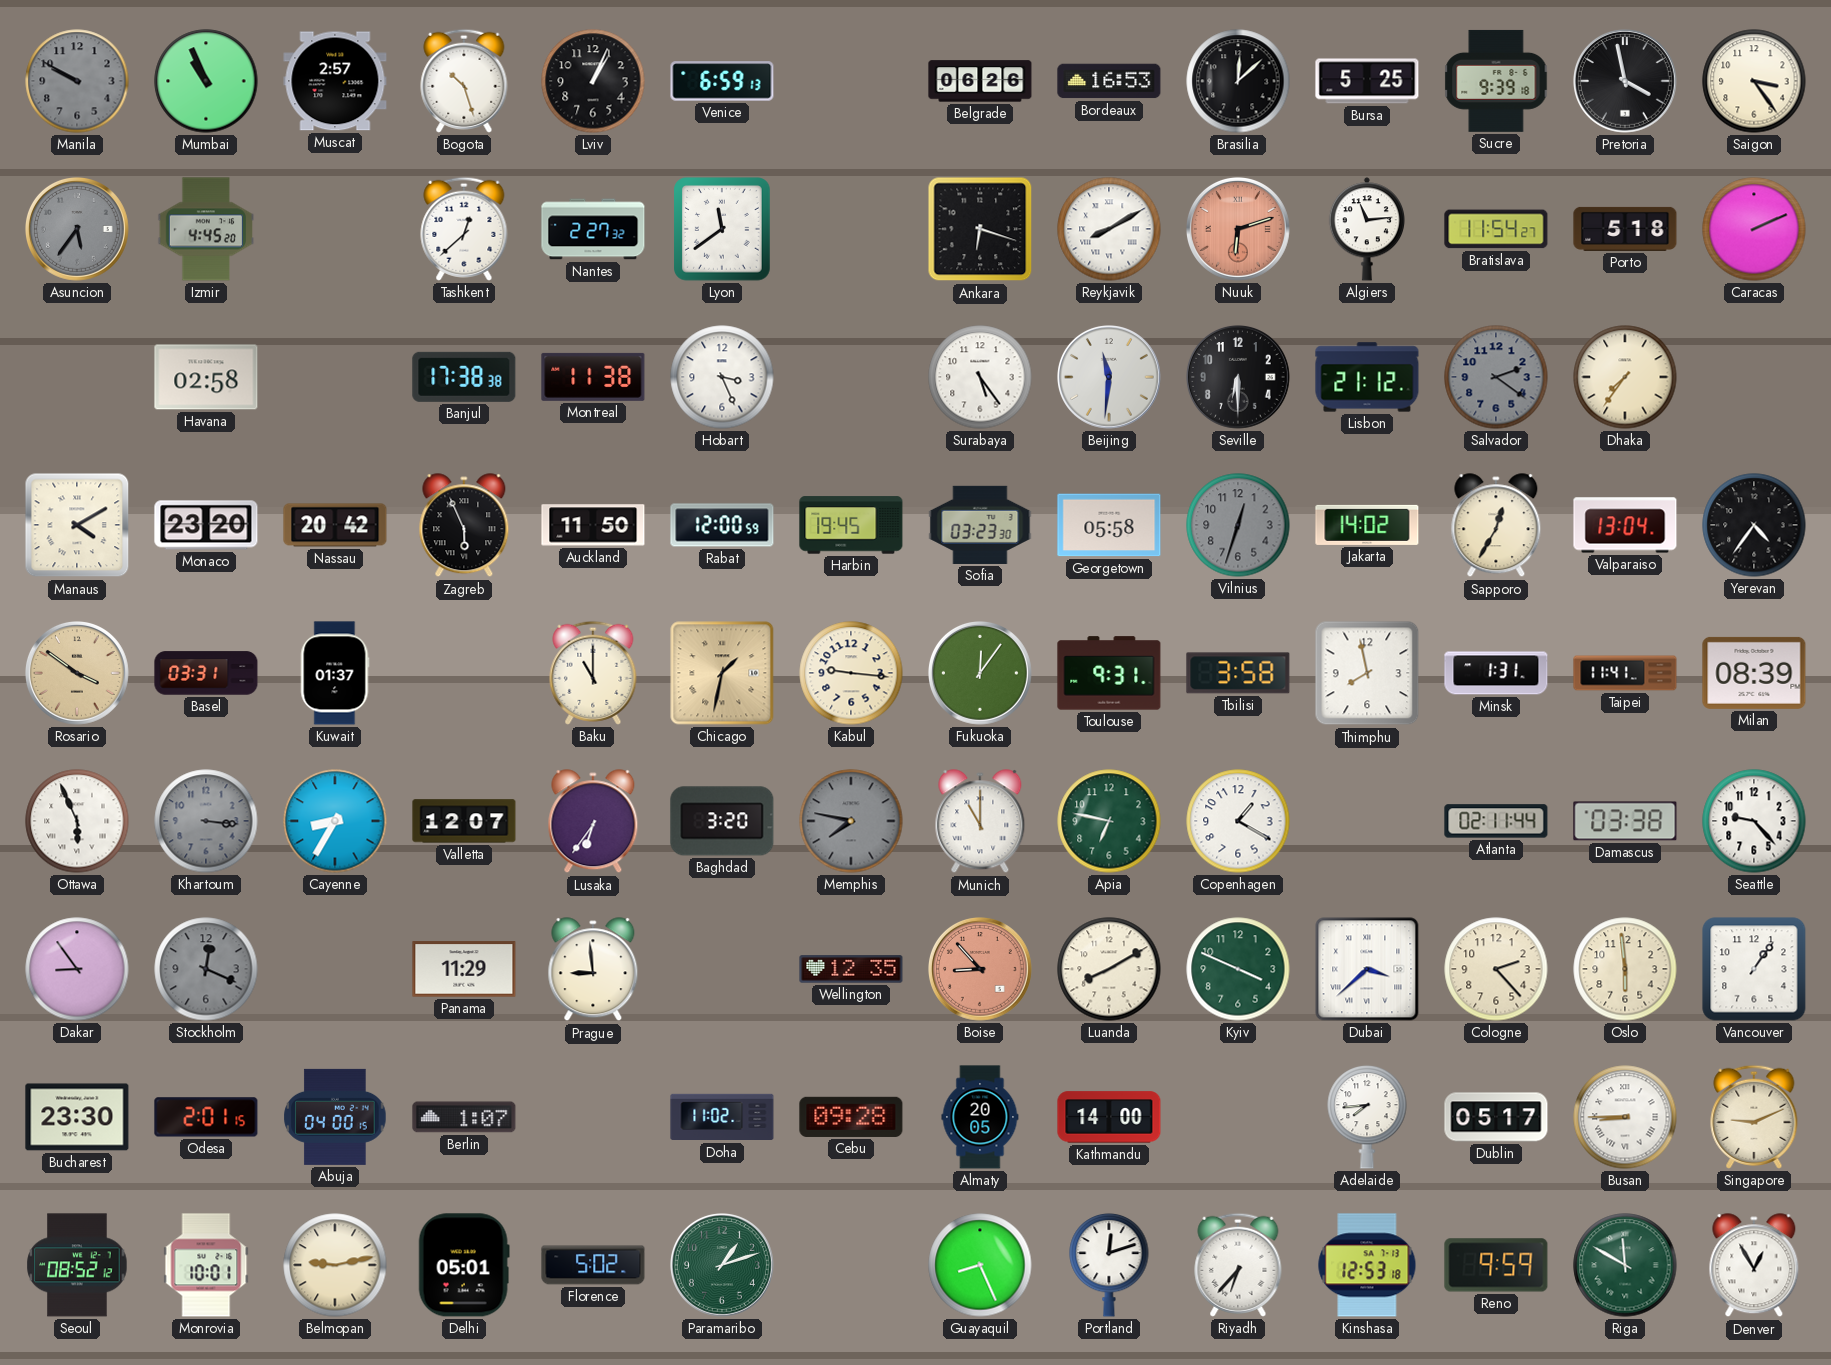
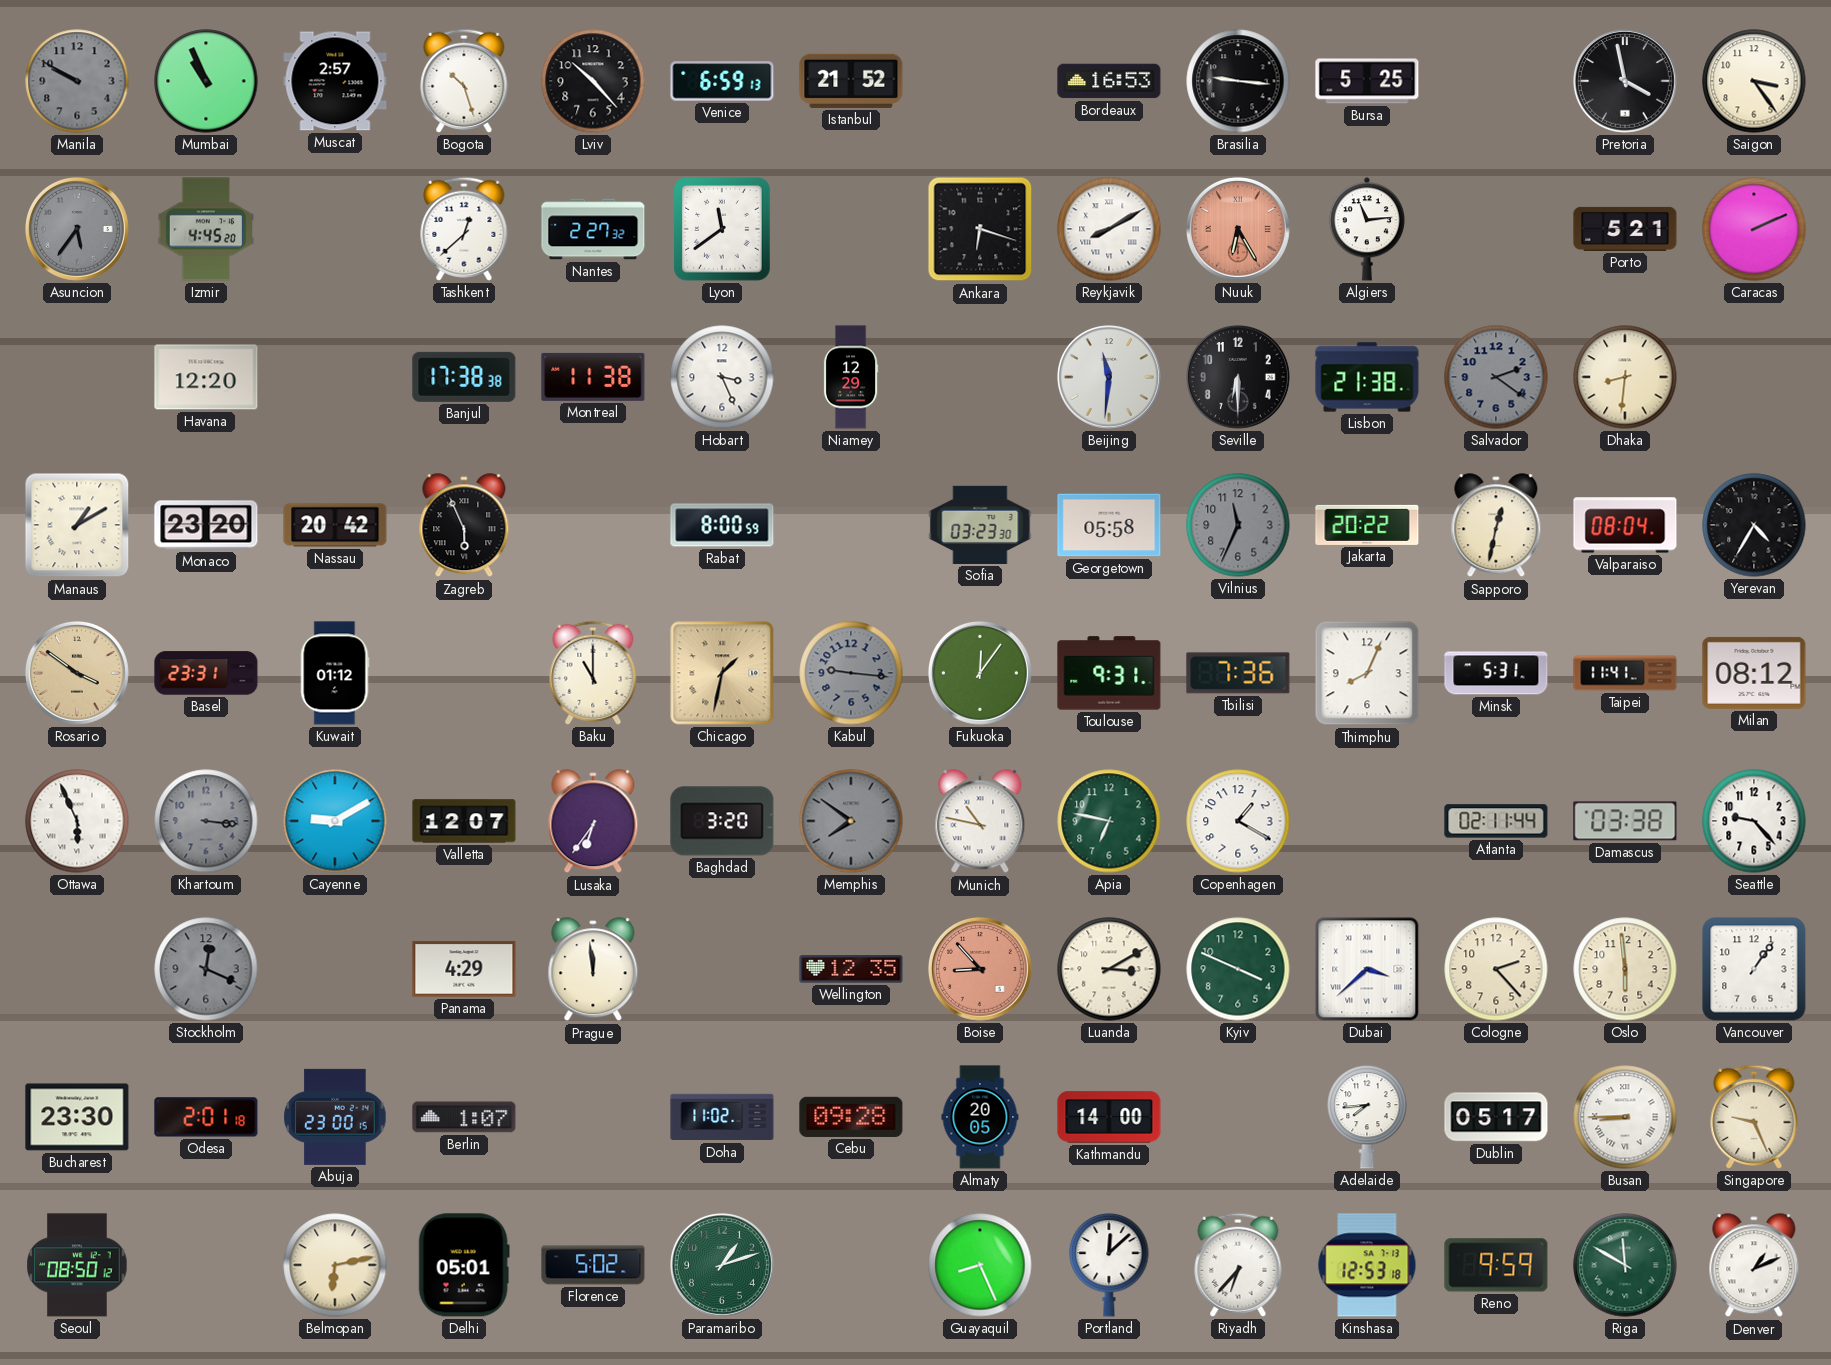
Lviv: 1:04 -> 10:23 (593, 81)
Istanbul: none -> 21:52 (851, 81)
Belgrade: 06:26 -> none (980, 81)
Brasilia: 12:08 -> 9:16 (1238, 81)
Sucre: 9:39 -> none (1496, 81)
Nuuk: 6:12 -> 6:25 (1239, 230)
Bratislava: 11:54 -> none (1496, 229)
Porto: 5:18 -> 5:21 (1625, 229)
Havana: 02:58 -> 12:20 (206, 377)
Niamey: none -> 12:29 (851, 377)
Surabaya: 5:24 -> none (980, 377)
Lisbon: 21:12 -> 21:38 (1367, 377)
Dhaka: 7:36 -> 8:31 (1625, 377)
Manaus: 4:10 -> 1:10 (77, 525)
Auckland: 11:50 -> none (593, 525)
Rabat: 12:00 -> 8:00 (722, 525)
Harbin: 19:45 -> none (851, 525)
Vilnius: 12:33 -> 11:34 (1238, 525)
Jakarta: 14:02 -> 20:22 (1367, 525)
Sapporo: 12:35 -> 12:32 (1496, 526)
Valparaiso: 13:04 -> 08:04 (1625, 525)
Yerevan: 4:36 -> 4:35 (1754, 525)
Basel: 03:31 -> 23:31 (206, 673)
Kuwait: 01:37 -> 01:12 (335, 673)
Kabul dial: cream -> grey (851, 673)
Tbilisi: 3:58 -> 7:36 (1238, 673)
Thimphu: 7:58 -> 8:04 (1367, 673)
Minsk: 1:31 -> 5:31 (1496, 673)
Milan: 08:39 -> 08:12 (1754, 673)
Cayenne: 8:35 -> 9:10 (335, 821)
Memphis: 7:47 -> 7:51 (851, 821)
Munich: 11:00 -> 10:47 (980, 822)
Dakar: 8:54 -> none (77, 969)
Panama: 11:29 -> 4:29 (464, 969)
Prague: 8:59 -> 11:59 (593, 970)
Luanda: 8:10 -> 3:10 (1109, 969)
Odesa: 2:01:15 -> 2:01:18 (206, 1117)
Abuja: 04:00 -> 23:00 (335, 1117)
Singapore: 9:11 -> 9:26 (1754, 1117)
Seoul: 08:52 -> 08:50 (77, 1265)
Monrovia: 10:01 -> none (206, 1265)
Belmopan: 9:13 -> 6:13 (335, 1265)
Portland: 12:12 -> 12:08 (1109, 1265)
Denver: 12:55 -> 1:11 (1754, 1266)
